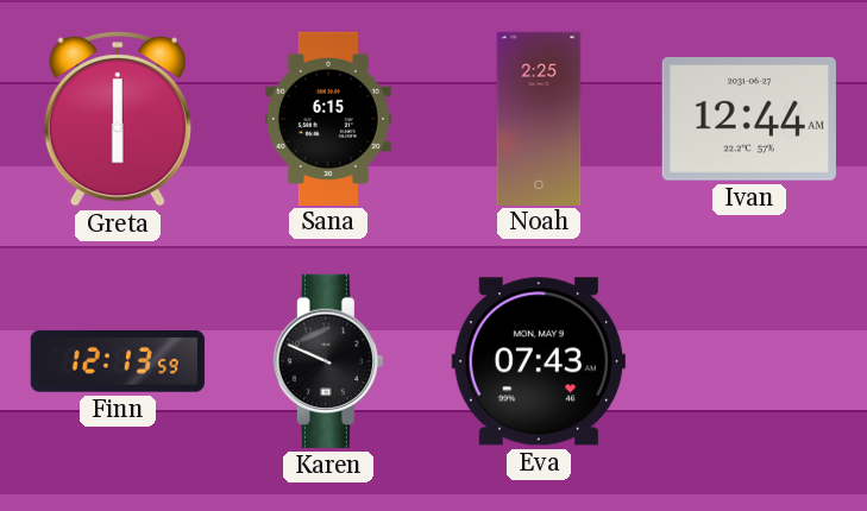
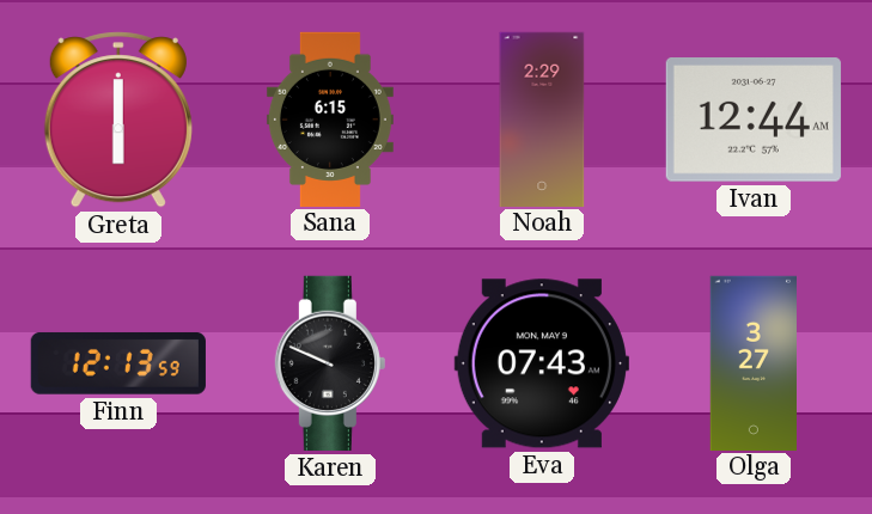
Noah: 2:25 -> 2:29 (542, 118)
Olga: none -> 3:27 (754, 362)
